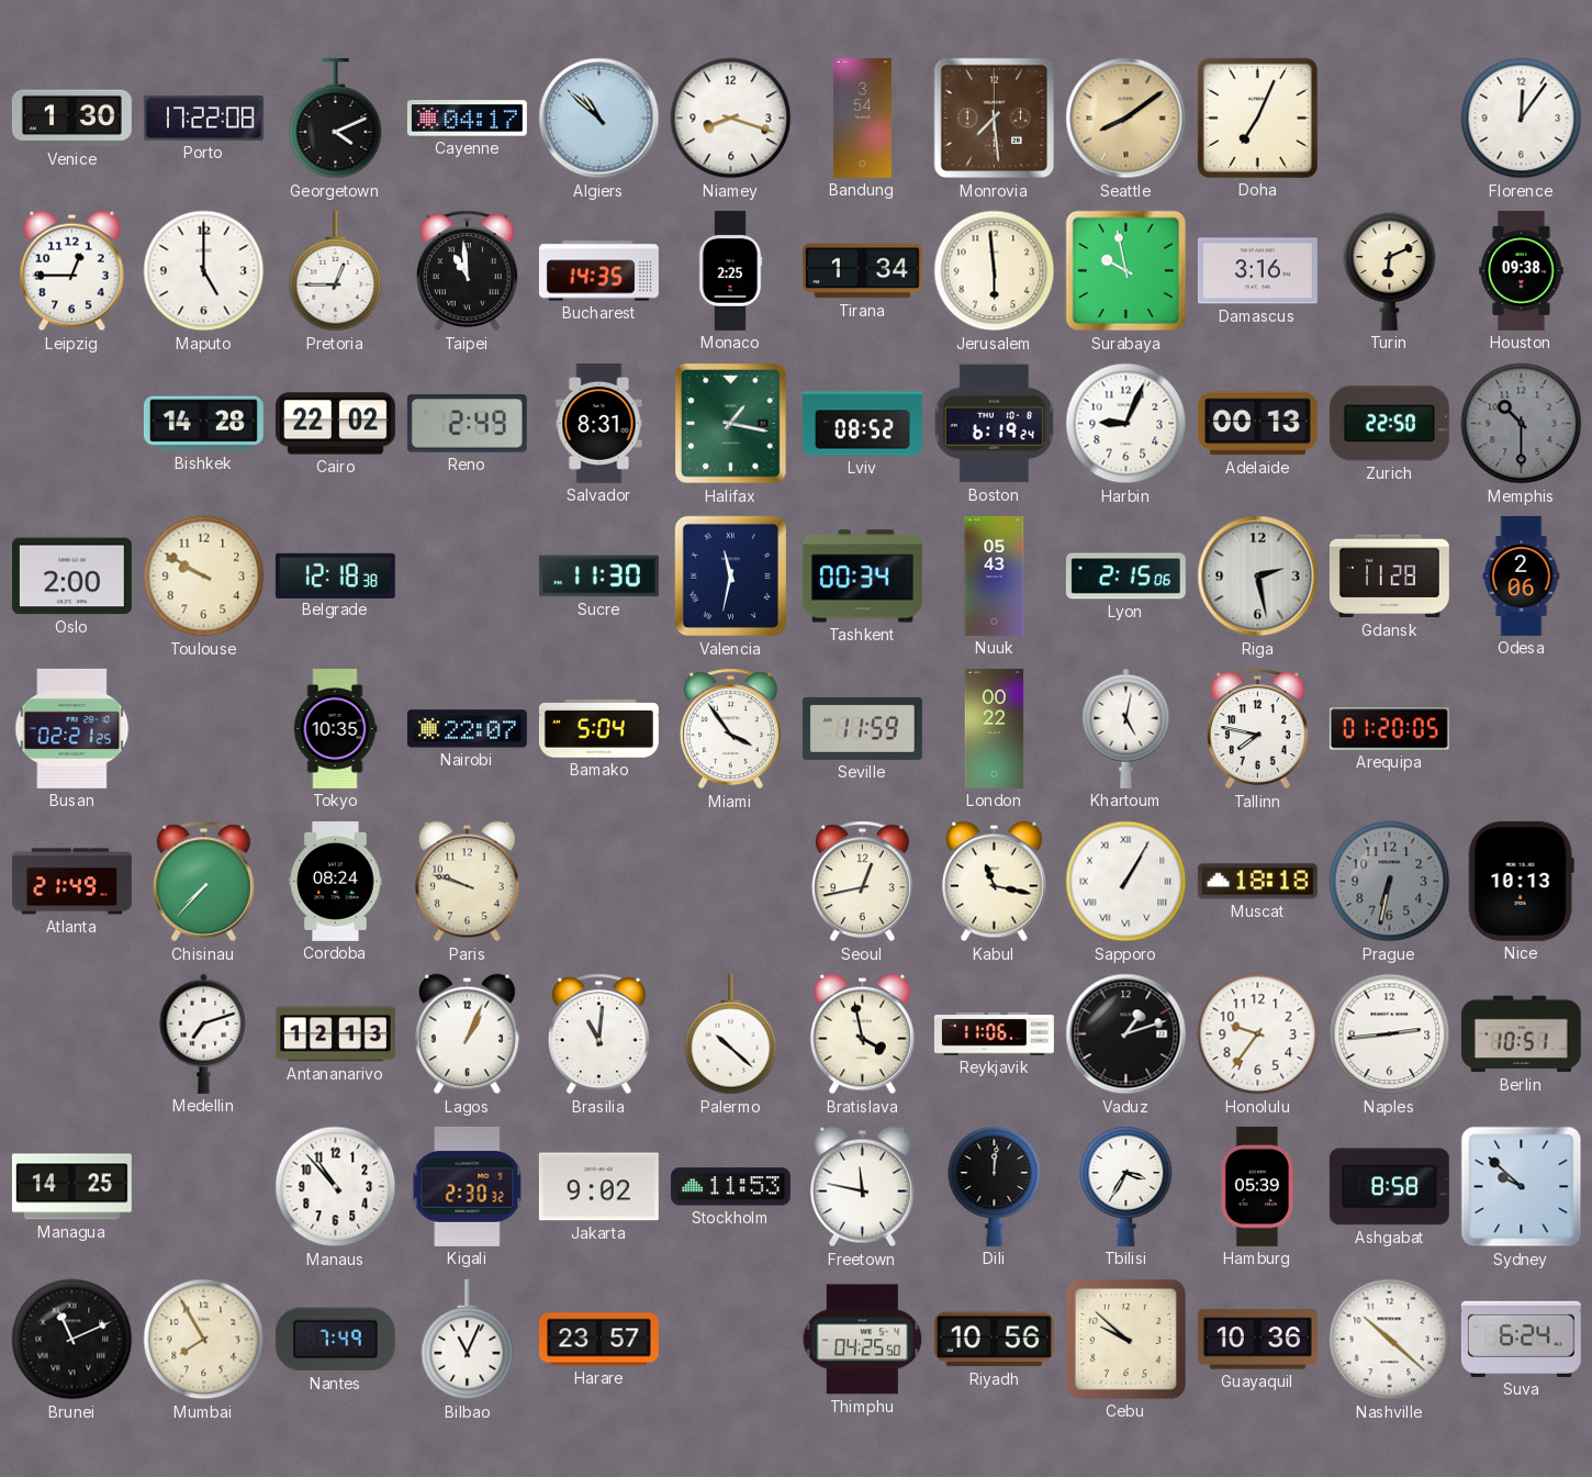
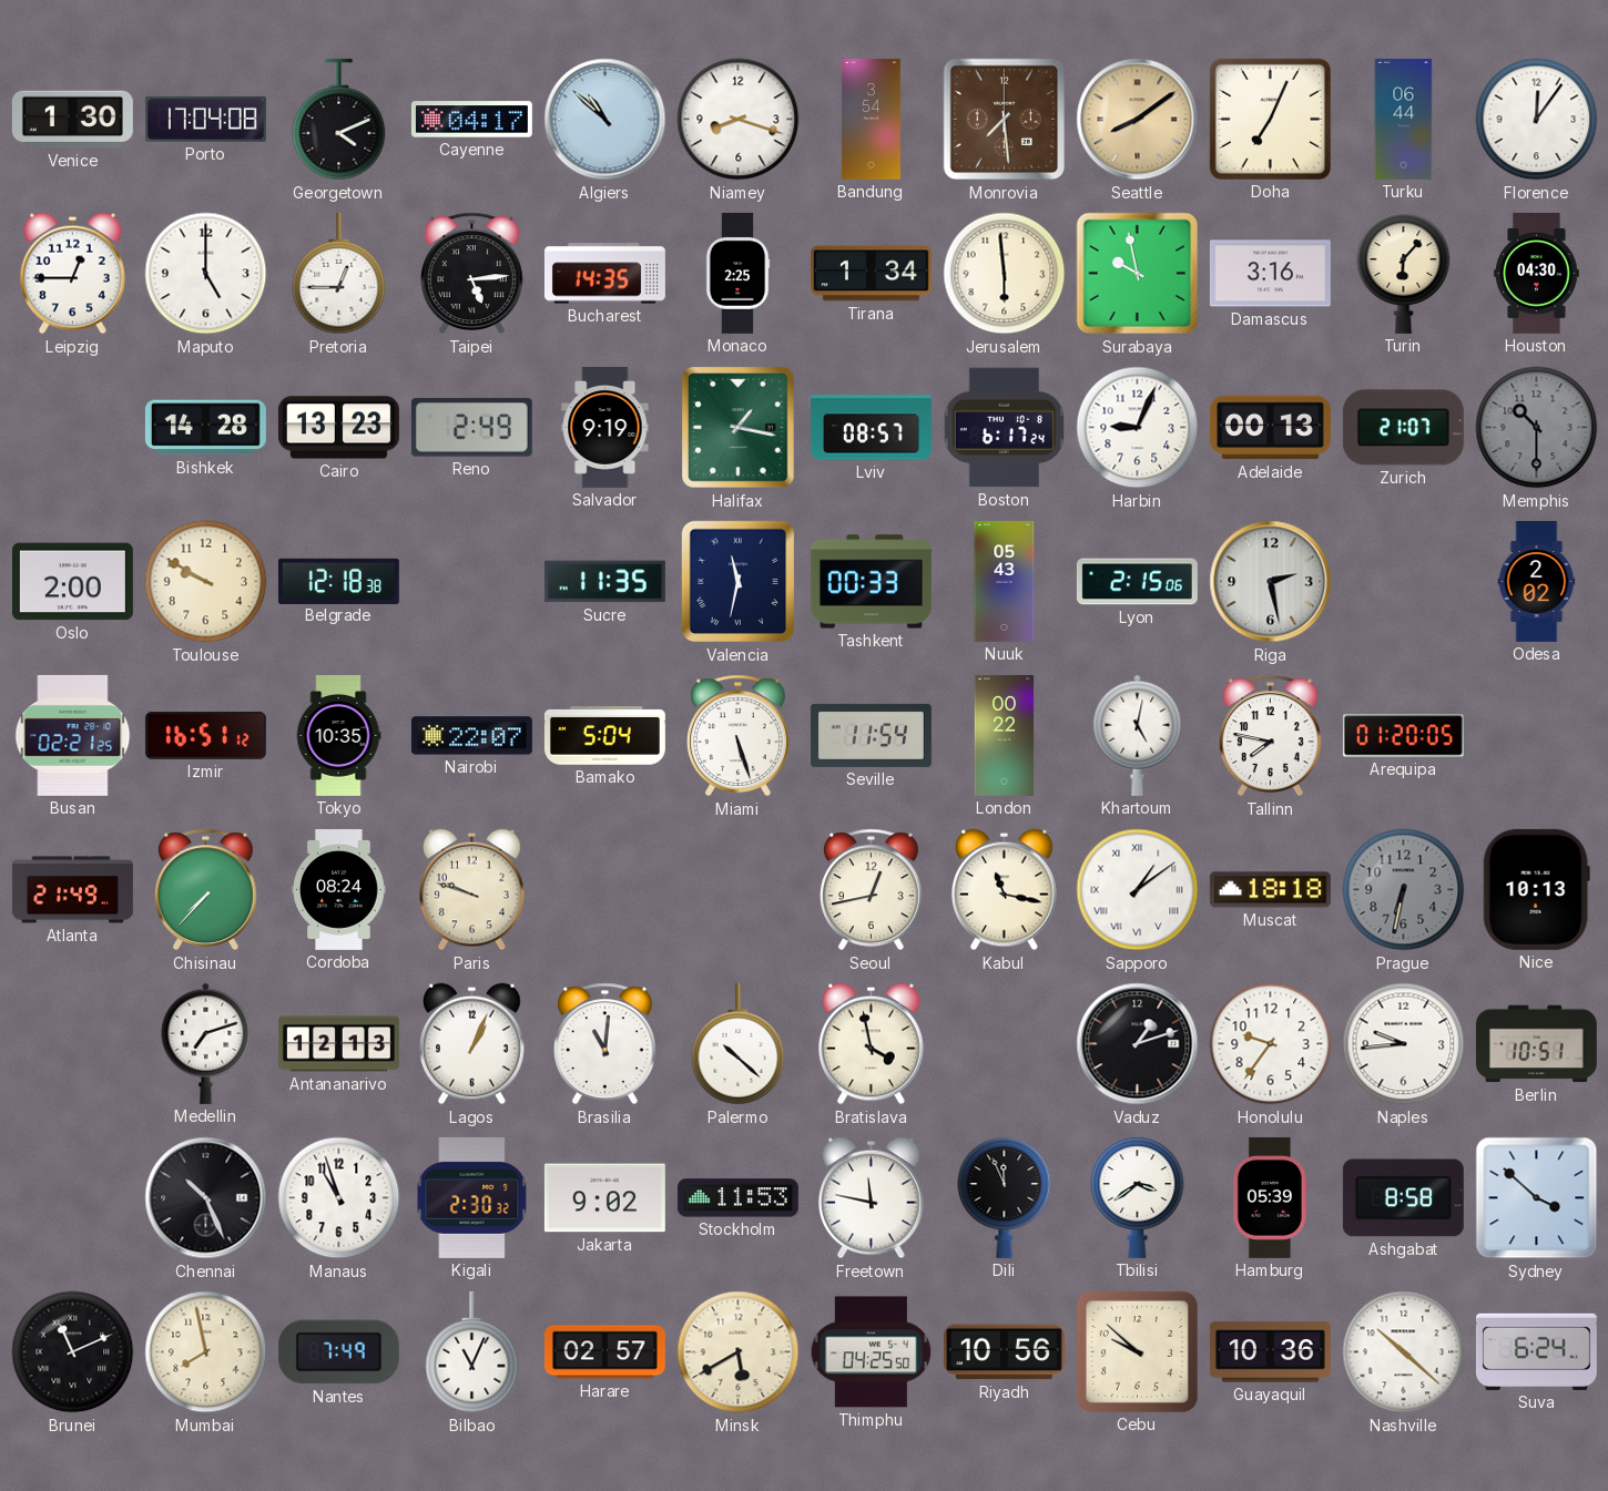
Porto: 17:22 -> 17:04 (205, 119)
Turku: none -> 06:44 (1404, 119)
Taipei: 10:59 -> 5:14 (471, 274)
Turin: 6:11 -> 6:07 (1404, 273)
Houston: 09:38 -> 04:30 (1537, 273)
Cairo: 22:02 -> 13:23 (338, 428)
Salvador: 8:31 -> 9:19 (605, 427)
Lviv: 08:52 -> 08:57 (871, 428)
Boston: 6:19 -> 6:17 (1004, 428)
Zurich: 22:50 -> 21:07 (1403, 428)
Sucre: 11:30 -> 11:35 (604, 582)
Tashkent: 00:34 -> 00:33 (871, 582)
Gdansk: 11:28 -> none (1389, 577)
Odesa: 2:06 -> 2:02 (1537, 581)
Izmir: none -> 16:51 (205, 736)
Miami: 3:54 -> 5:27 (737, 736)
Seville: 11:59 -> 11:54 (871, 735)
Sapporo: 1:05 -> 1:09 (1138, 890)
Reykjavik: 11:06 -> none (994, 1034)
Naples: 2:44 -> 9:44 (1404, 1044)
Managua: 14:25 -> none (71, 1187)
Chennai: none -> 10:26 (206, 1198)
Manaus: 10:53 -> 10:57 (339, 1198)
Dili: 12:01 -> 11:56 (1005, 1197)
Tbilisi: 3:35 -> 3:39 (1138, 1197)
Sydney: 9:52 -> 3:52 (1537, 1198)
Mumbai: 7:55 -> 7:58 (206, 1352)
Harare: 23:57 -> 02:57 (604, 1352)
Minsk: none -> 5:40 (739, 1352)
